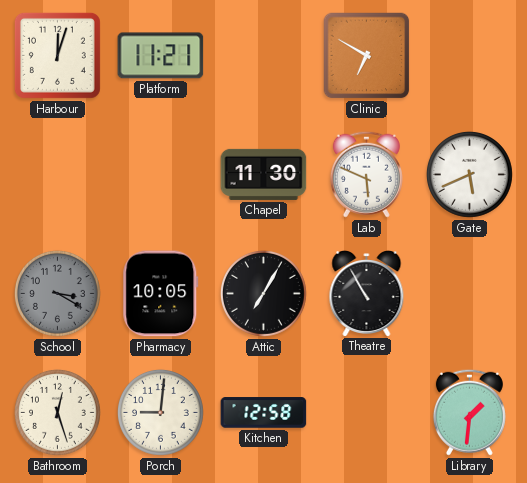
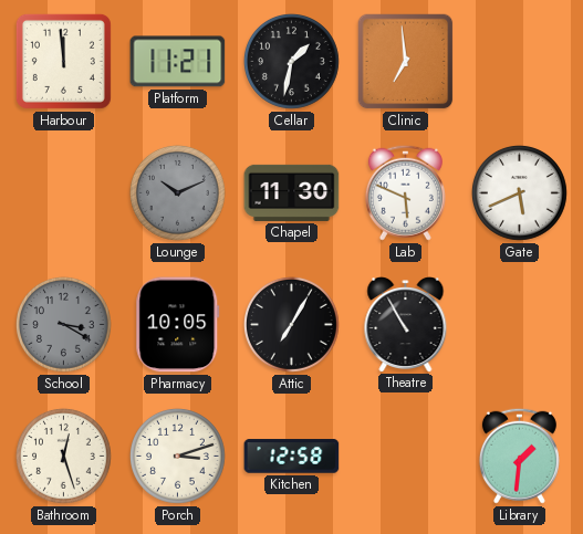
Harbour: 12:03 -> 11:59 (63, 61)
Cellar: none -> 1:32 (291, 61)
Clinic: 6:50 -> 6:59 (406, 62)
Lounge: none -> 10:11 (177, 192)
Porch: 9:01 -> 3:12 (177, 456)
